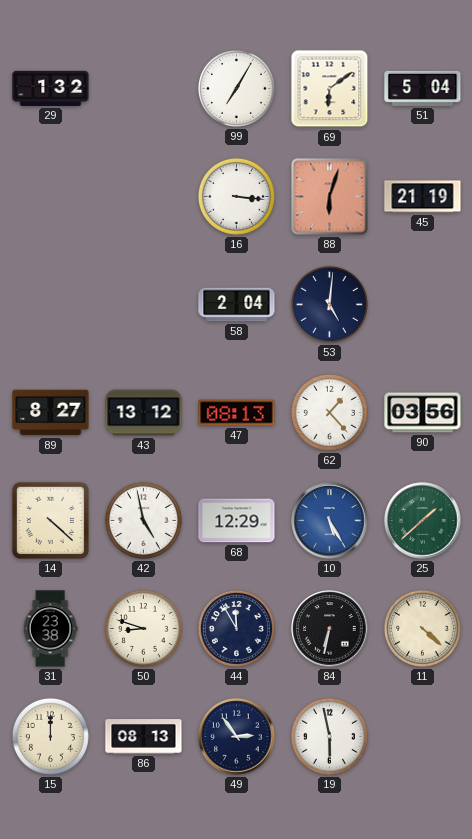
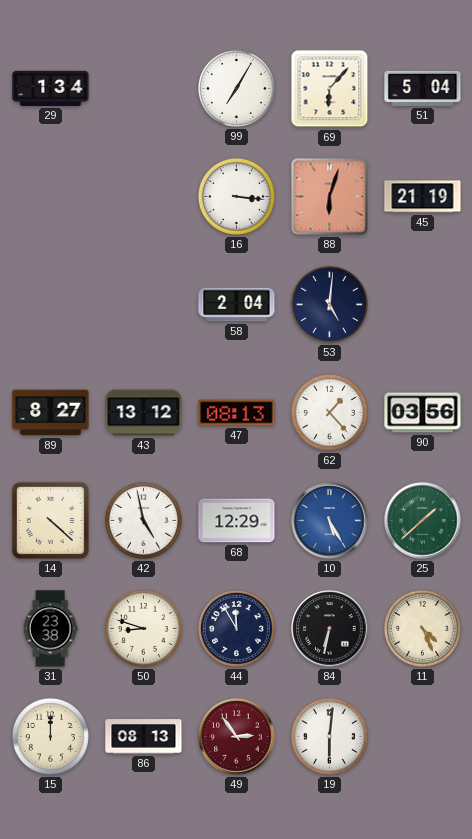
29: 1:32 -> 1:34 (51, 88)
69: 6:09 -> 6:07 (330, 89)
11: 4:22 -> 4:26 (422, 628)
49 dial: navy -> burgundy (237, 737)
19: 5:58 -> 6:01 (329, 736)
